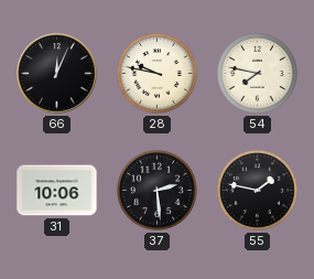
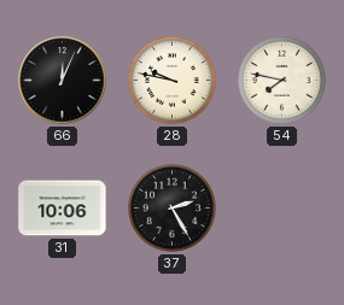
37: 2:29 -> 2:25 (171, 207)
55: 1:47 -> none (257, 190)
